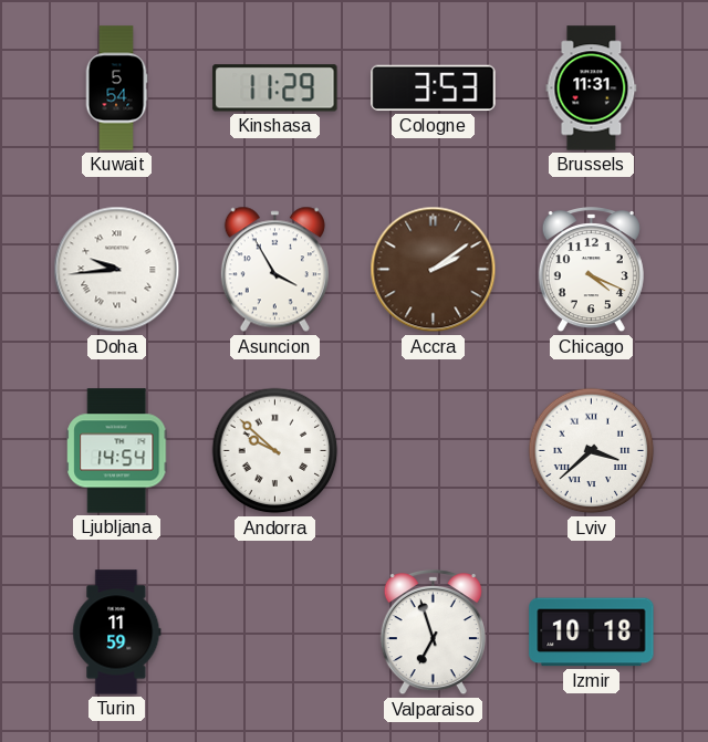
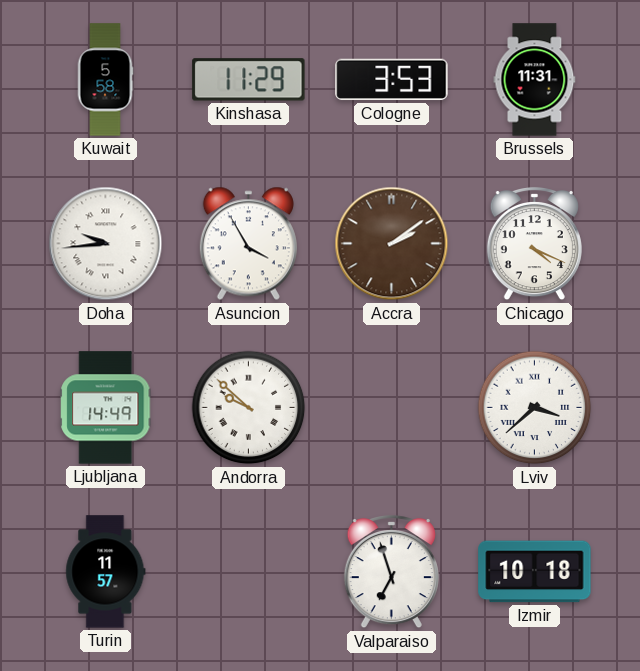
Kuwait: 5:54 -> 5:58 (105, 80)
Ljubljana: 14:54 -> 14:49 (106, 408)
Turin: 11:59 -> 11:57 (106, 572)
